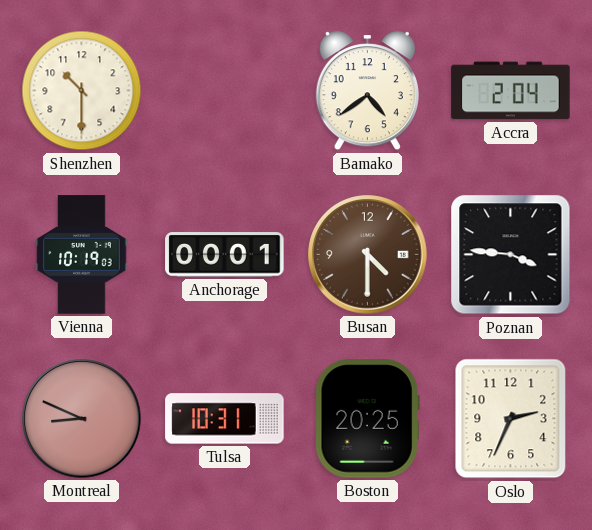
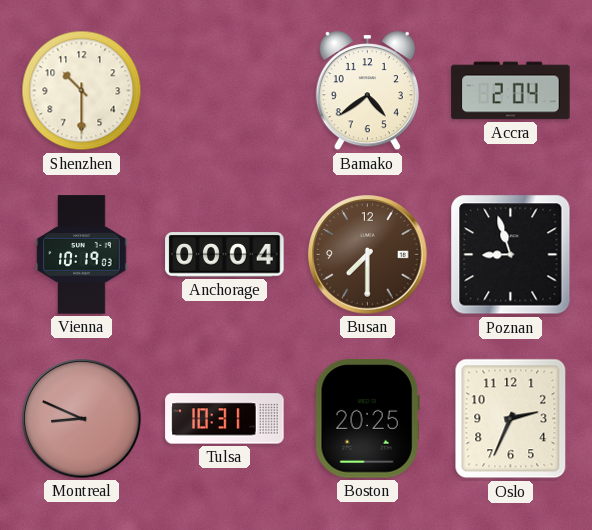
Anchorage: 00:01 -> 00:04 (225, 255)
Busan: 4:30 -> 7:30 (368, 255)
Poznan: 3:46 -> 8:57 (511, 255)
